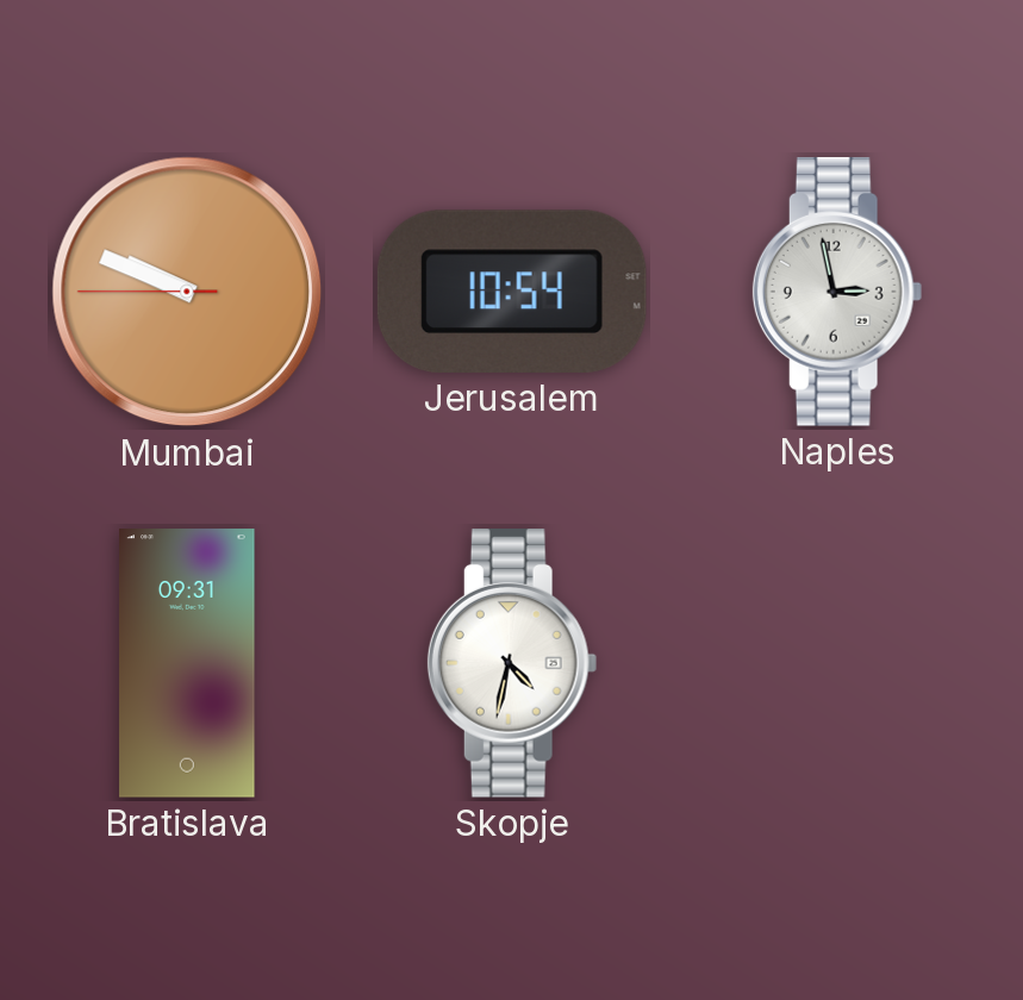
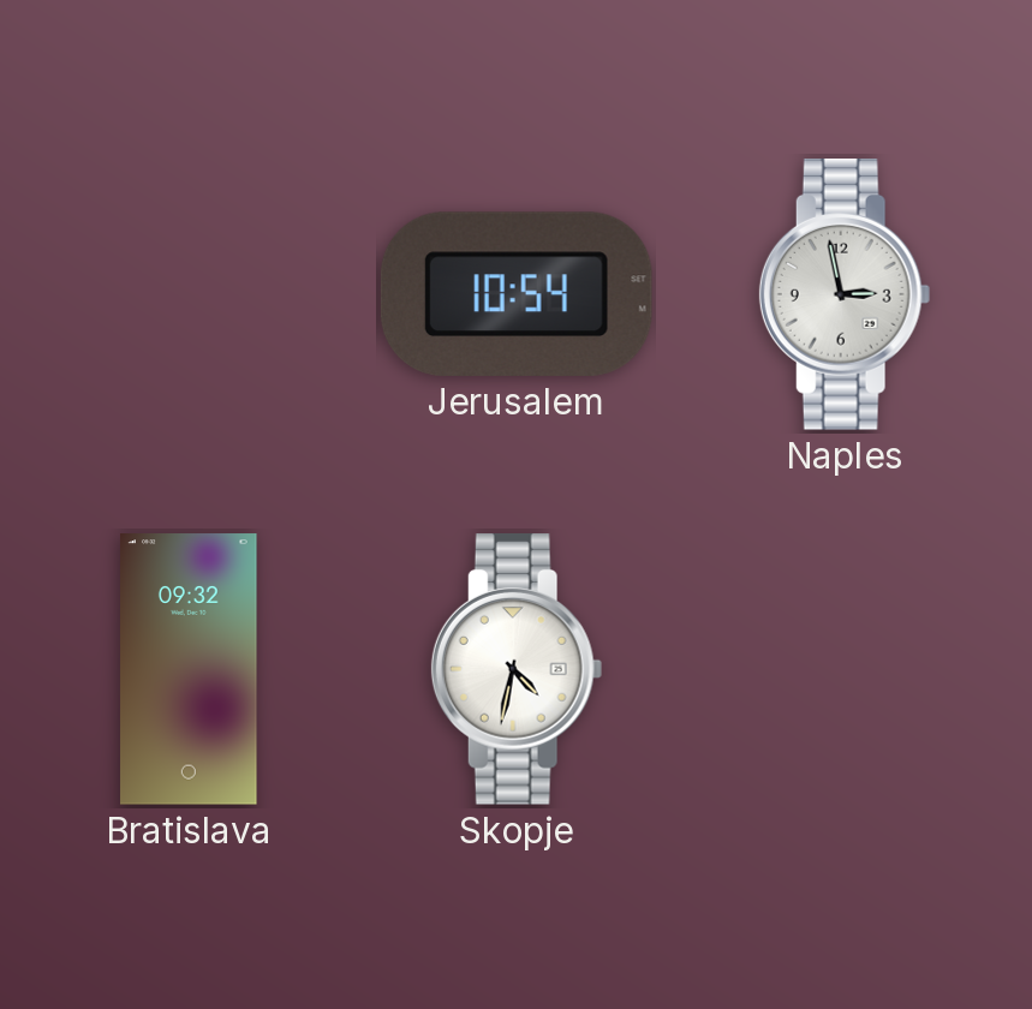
Mumbai: 9:48 -> none (187, 292)
Bratislava: 09:31 -> 09:32 (189, 669)
